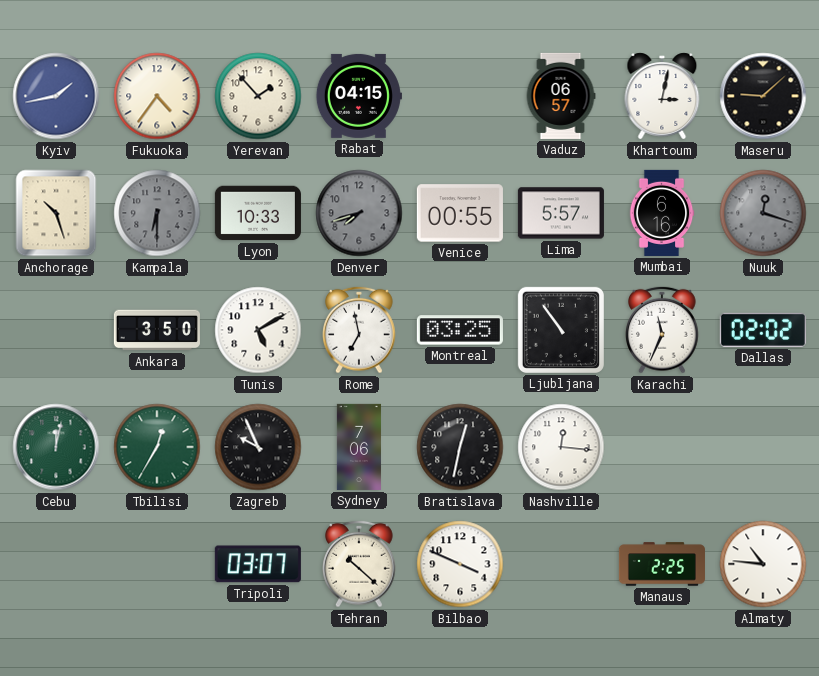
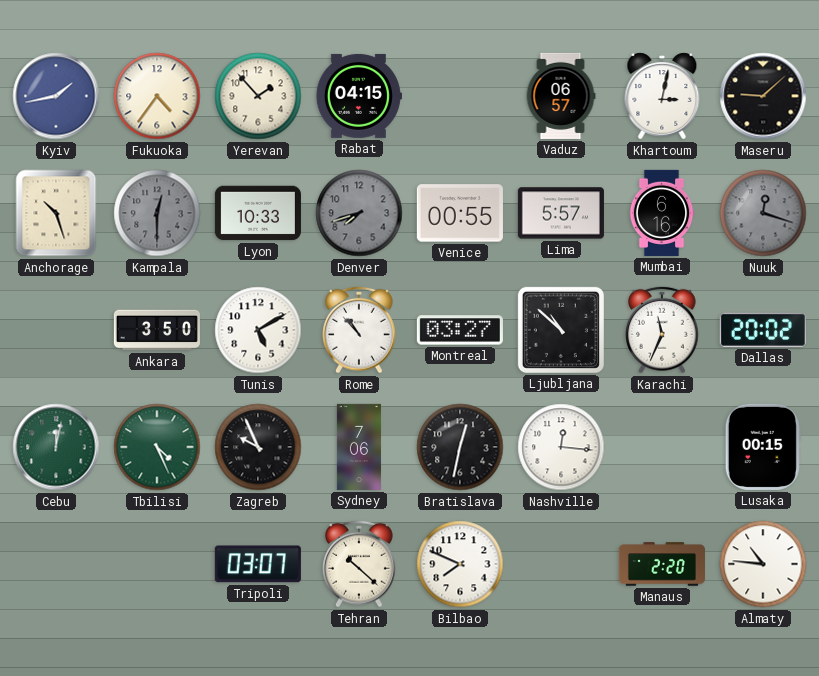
Kampala: 6:30 -> 12:30 (157, 213)
Rome: 6:58 -> 10:53 (360, 330)
Montreal: 03:25 -> 03:27 (460, 330)
Ljubljana: 10:54 -> 10:52 (561, 330)
Dallas: 02:02 -> 20:02 (763, 330)
Tbilisi: 12:35 -> 4:26 (157, 447)
Lusaka: none -> 00:15 (763, 447)
Bilbao: 3:49 -> 7:49 (460, 564)
Manaus: 2:25 -> 2:20 (662, 564)
